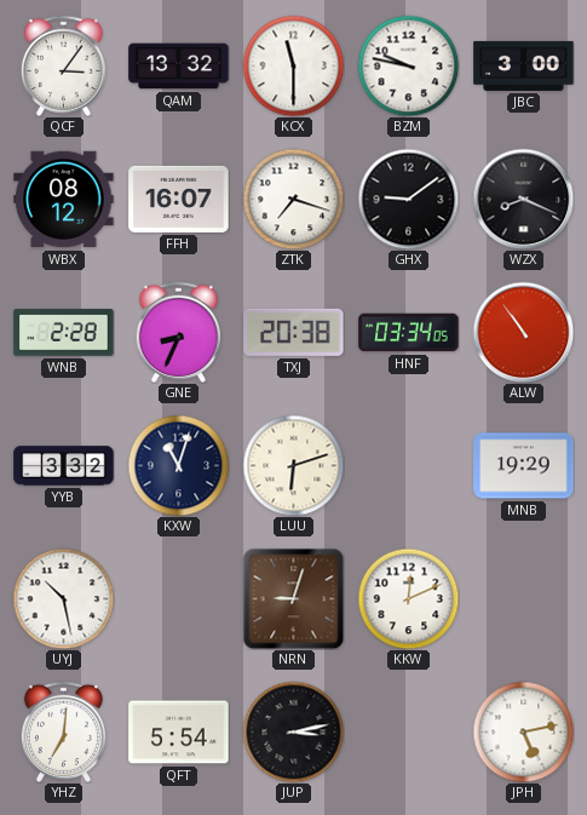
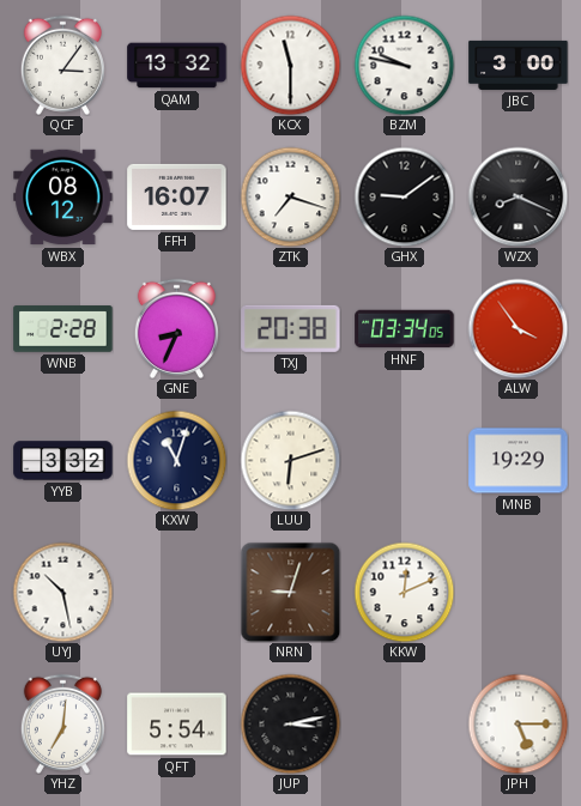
ALW: 10:54 -> 3:54 (518, 328)
JPH: 5:13 -> 5:15 (518, 723)
